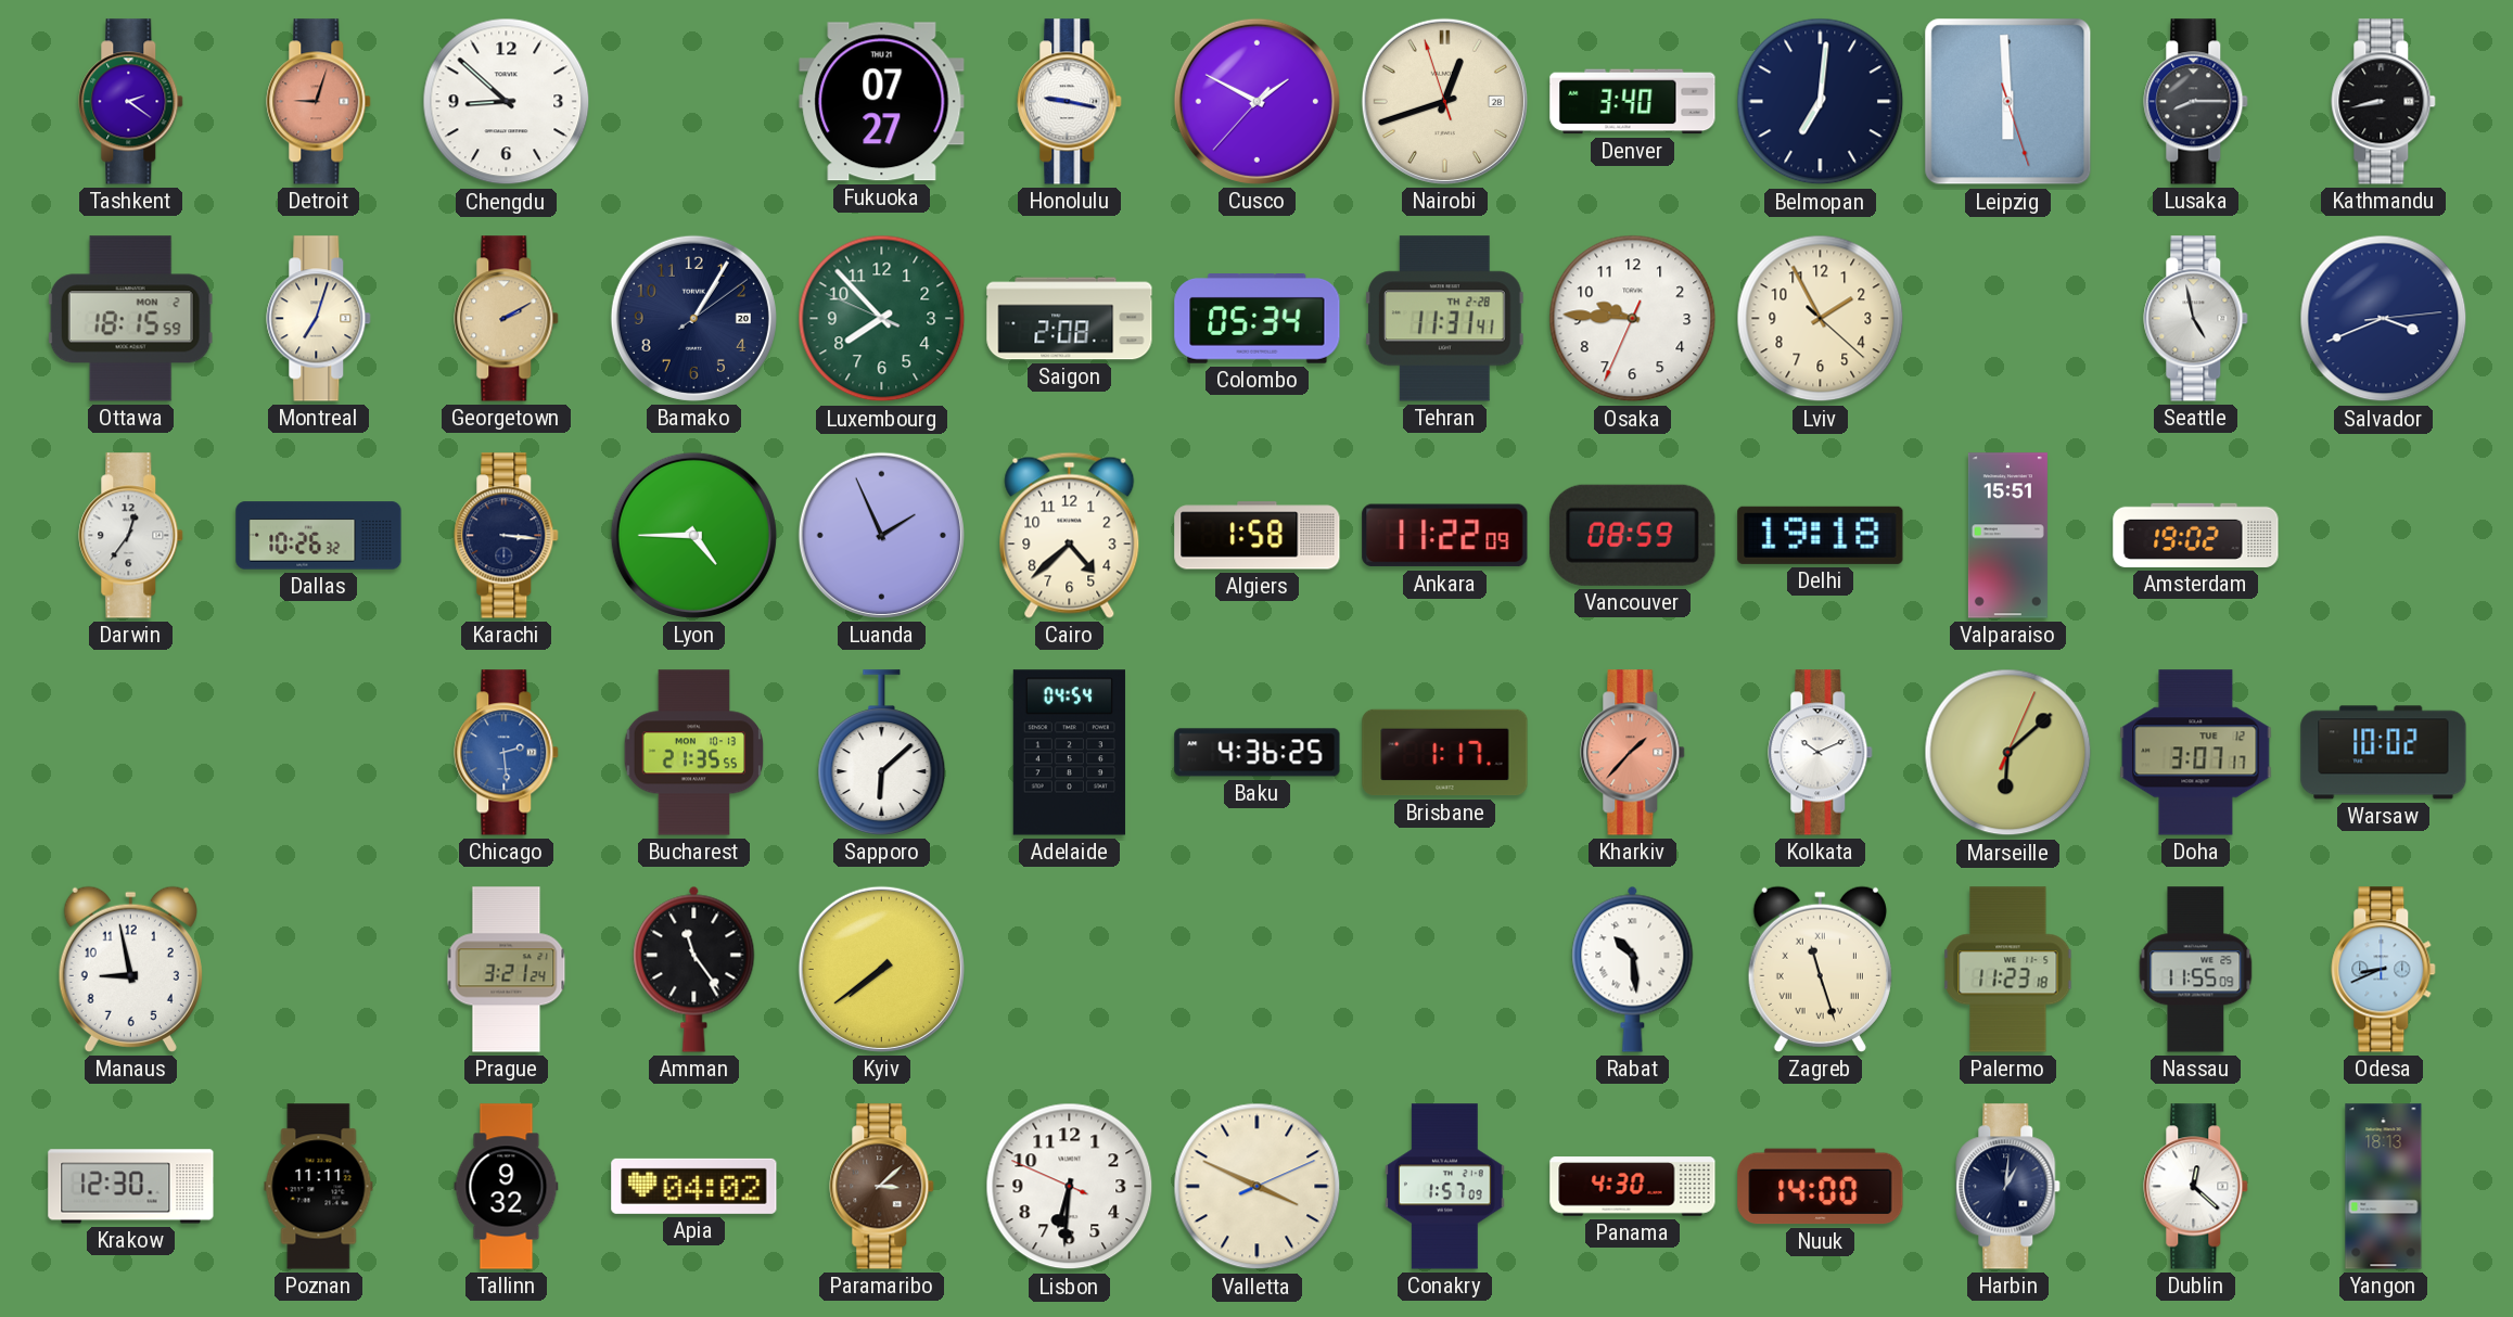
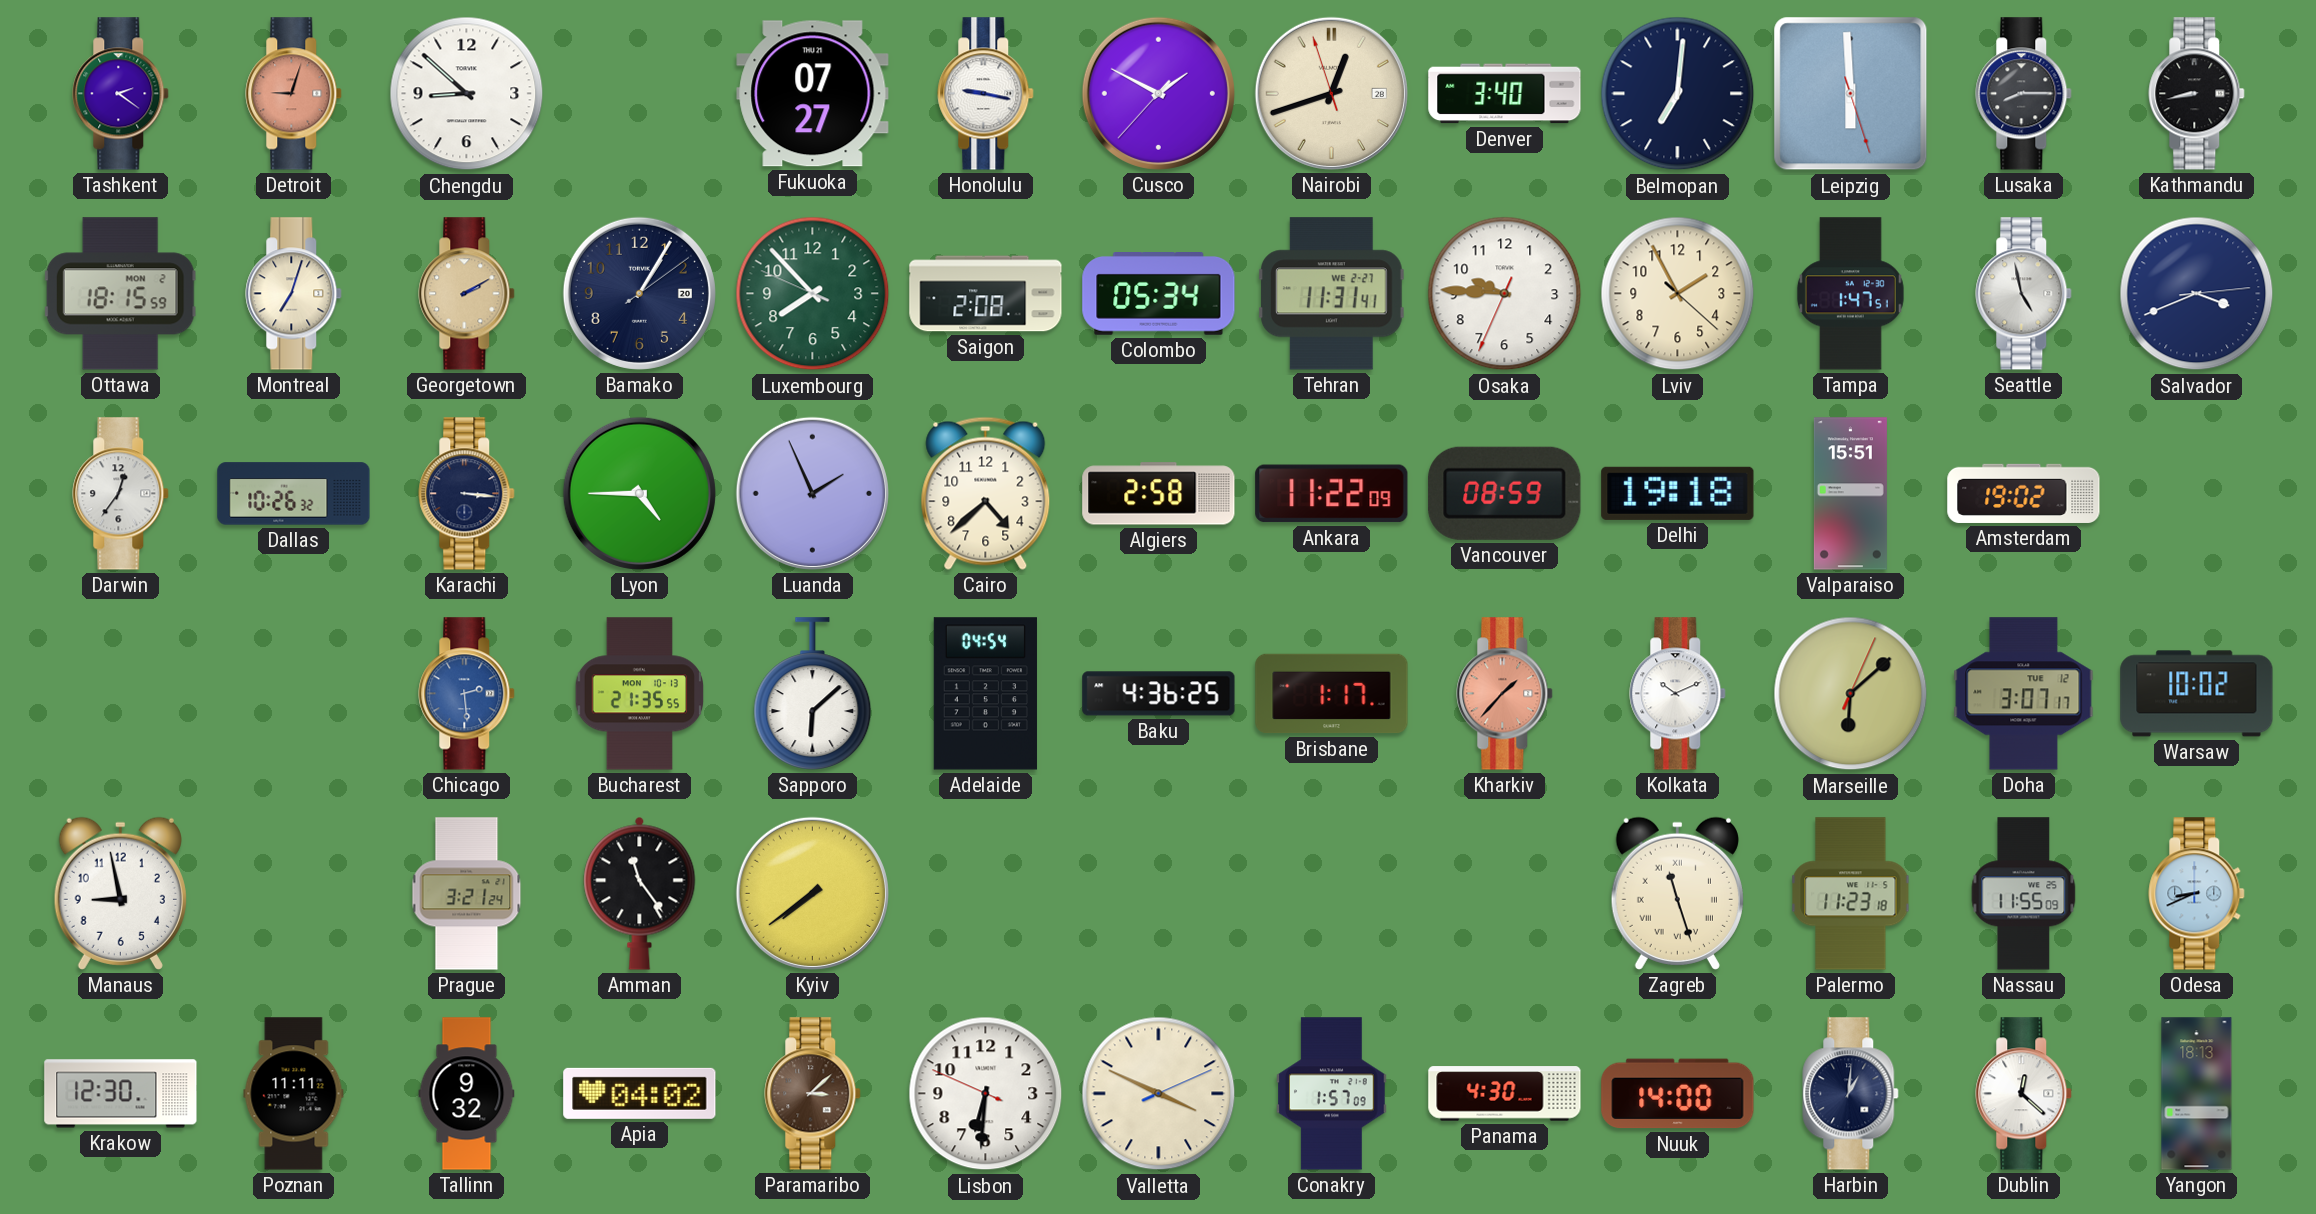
Tehran date: TH 2-28 -> WE 2-27 (1332, 294)
Tampa: none -> 1:47 (1850, 294)
Algiers: 1:58 -> 2:58 (1159, 494)
Rabat: 10:29 -> none (1633, 969)
